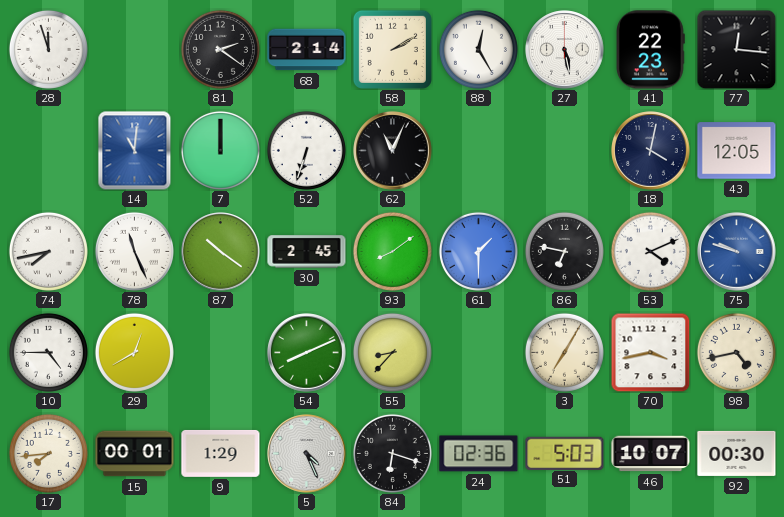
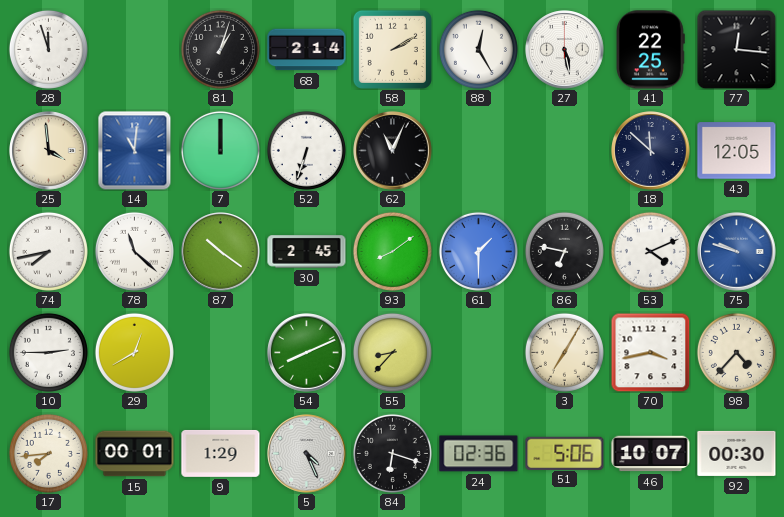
81: 2:21 -> 1:03 (220, 49)
41: 22:23 -> 22:25 (651, 50)
25: none -> 3:59 (49, 151)
18: 4:02 -> 11:52 (651, 151)
78: 11:26 -> 11:22 (134, 251)
10: 4:45 -> 2:45 (48, 352)
98: 4:43 -> 4:37 (736, 352)
51: 5:03 -> 5:06 (565, 453)
